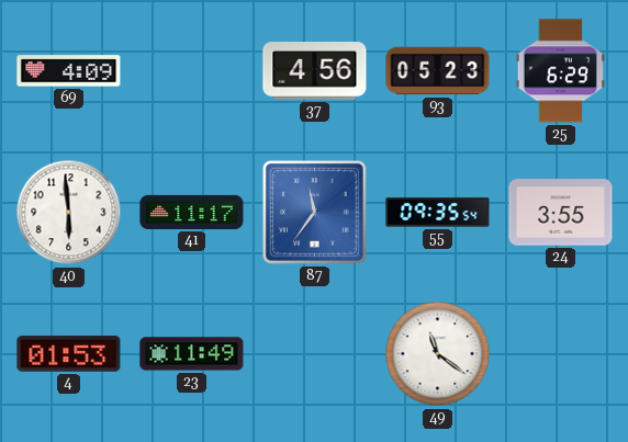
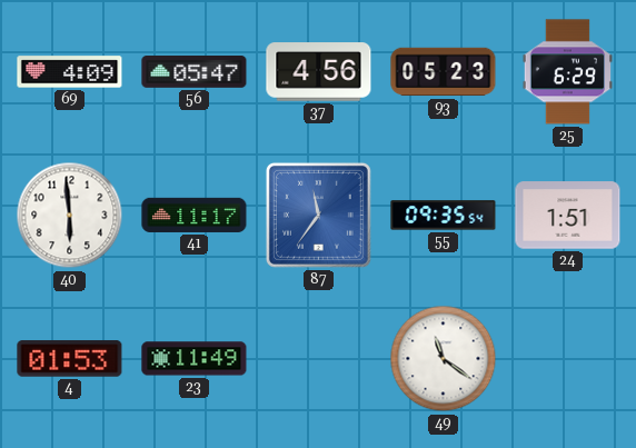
56: none -> 05:47 (195, 72)
24: 3:55 -> 1:51 (568, 216)
